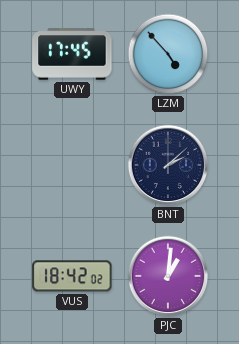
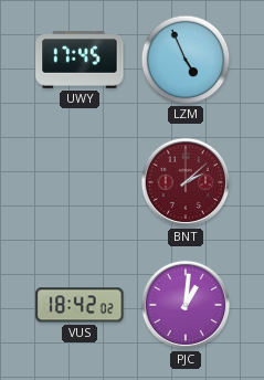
LZM: 4:53 -> 4:56 (186, 60)
BNT dial: navy -> burgundy (186, 182)
